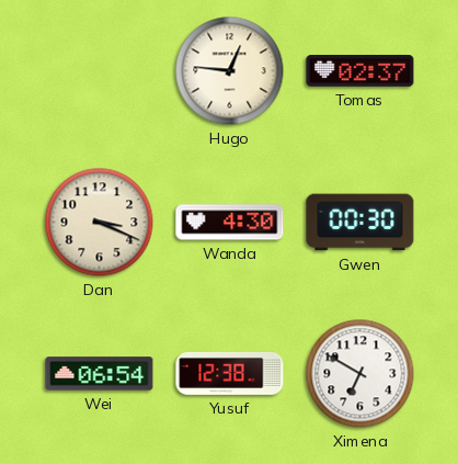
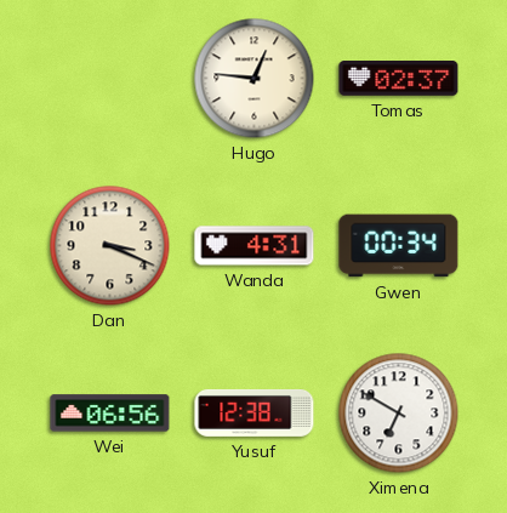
Wanda: 4:30 -> 4:31 (255, 246)
Gwen: 00:30 -> 00:34 (399, 246)
Wei: 06:54 -> 06:56 (110, 414)
